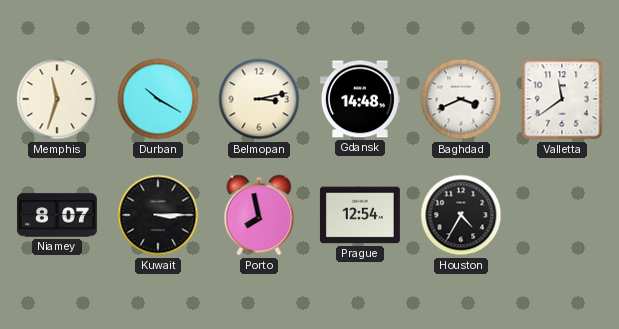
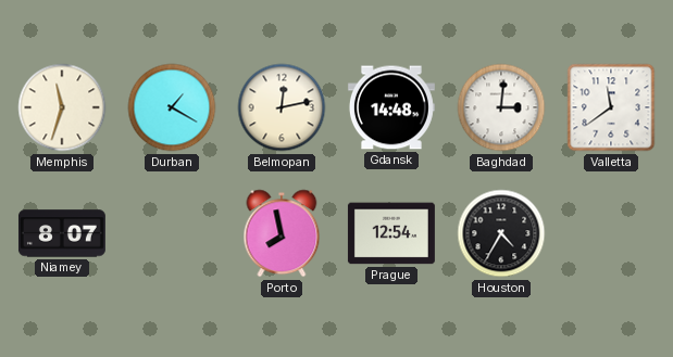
Durban: 10:20 -> 1:20 (172, 107)
Belmopan: 3:13 -> 12:13 (282, 107)
Baghdad: 3:41 -> 3:01 (501, 107)
Kuwait: 3:15 -> none (158, 215)
